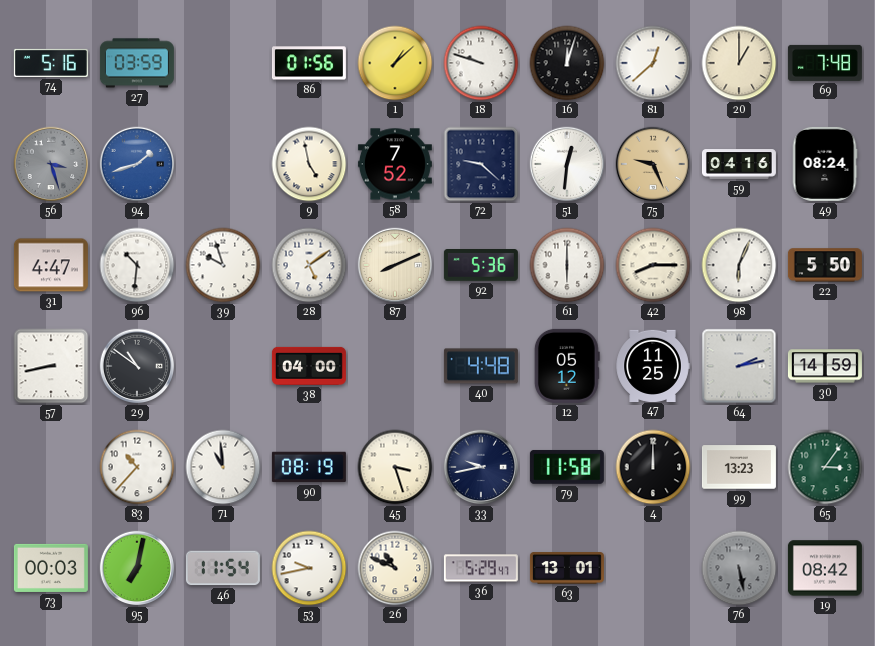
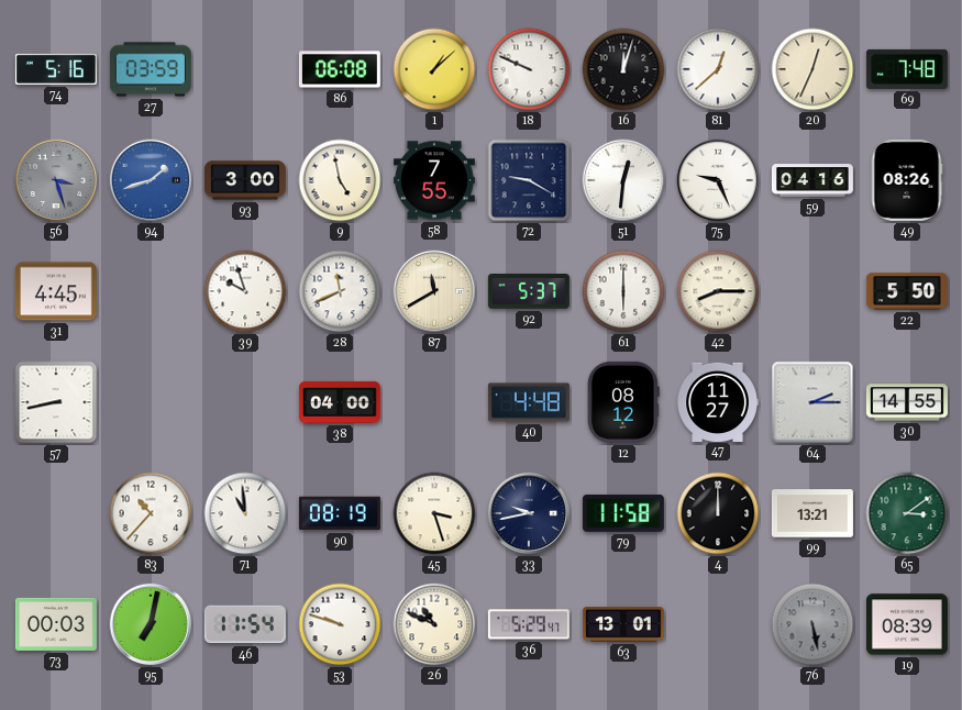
86: 01:56 -> 06:08 (340, 69)
18: 9:48 -> 9:49 (529, 69)
20: 1:00 -> 12:34 (812, 69)
93: none -> 3:00 (245, 180)
58: 7:52 -> 7:55 (434, 180)
72: 9:22 -> 9:20 (529, 180)
75 dial: champagne -> white (718, 180)
49: 08:24 -> 08:26 (907, 180)
31: 4:47 -> 4:45 (56, 291)
96: 10:31 -> none (137, 265)
28: 5:09 -> 11:41 (340, 291)
87: 8:11 -> 11:40 (434, 291)
92: 5:36 -> 5:37 (529, 292)
98: 6:04 -> none (739, 265)
29: 10:51 -> none (137, 366)
12: 05:12 -> 08:12 (623, 402)
47: 11:25 -> 11:27 (718, 401)
64: 2:13 -> 2:15 (812, 402)
30: 14:59 -> 14:55 (907, 402)
99: 13:23 -> 13:21 (812, 513)
65: 3:06 -> 3:09 (907, 513)
53: 9:43 -> 9:48 (340, 624)
19: 08:42 -> 08:39 (907, 624)
